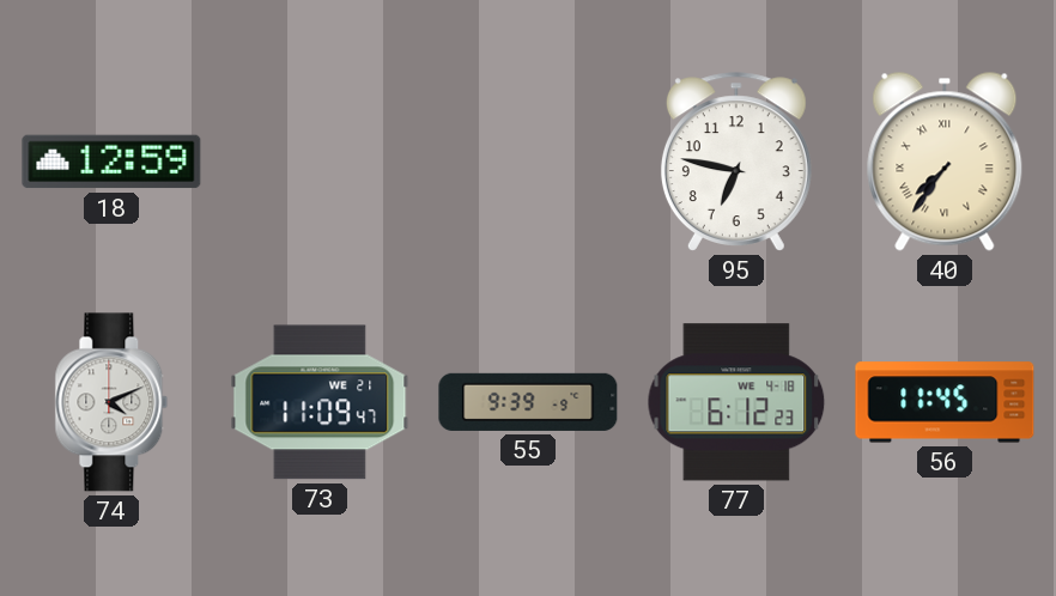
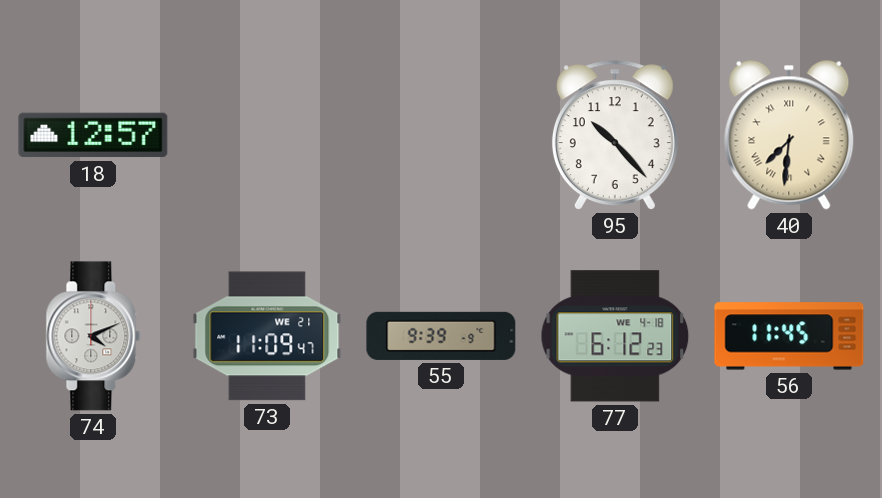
18: 12:59 -> 12:57 (93, 135)
95: 6:47 -> 10:23 (615, 135)
40: 7:36 -> 7:31 (789, 135)
